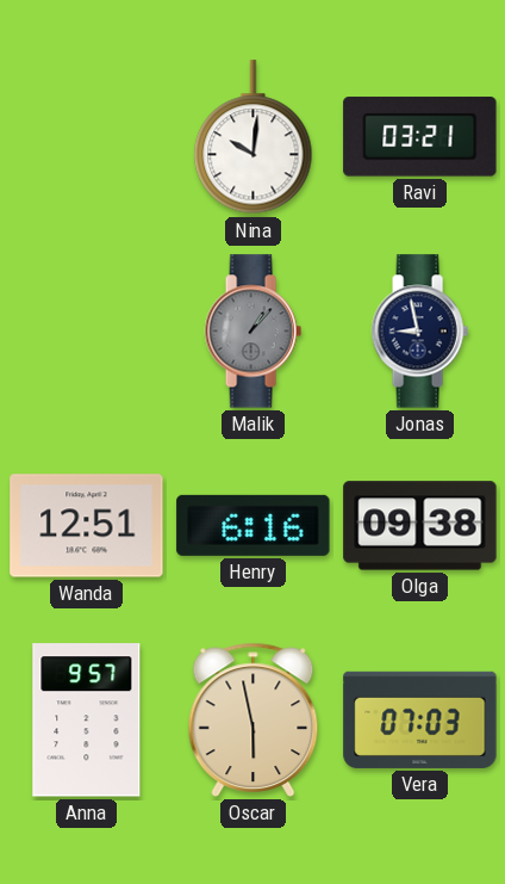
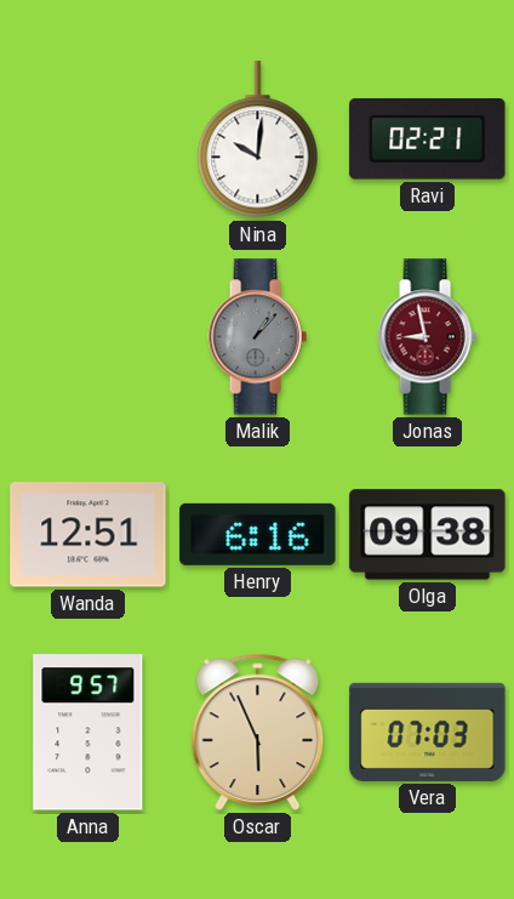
Ravi: 03:21 -> 02:21 (428, 140)
Jonas dial: navy -> burgundy (427, 337)
Oscar: 5:58 -> 5:56 (258, 732)
